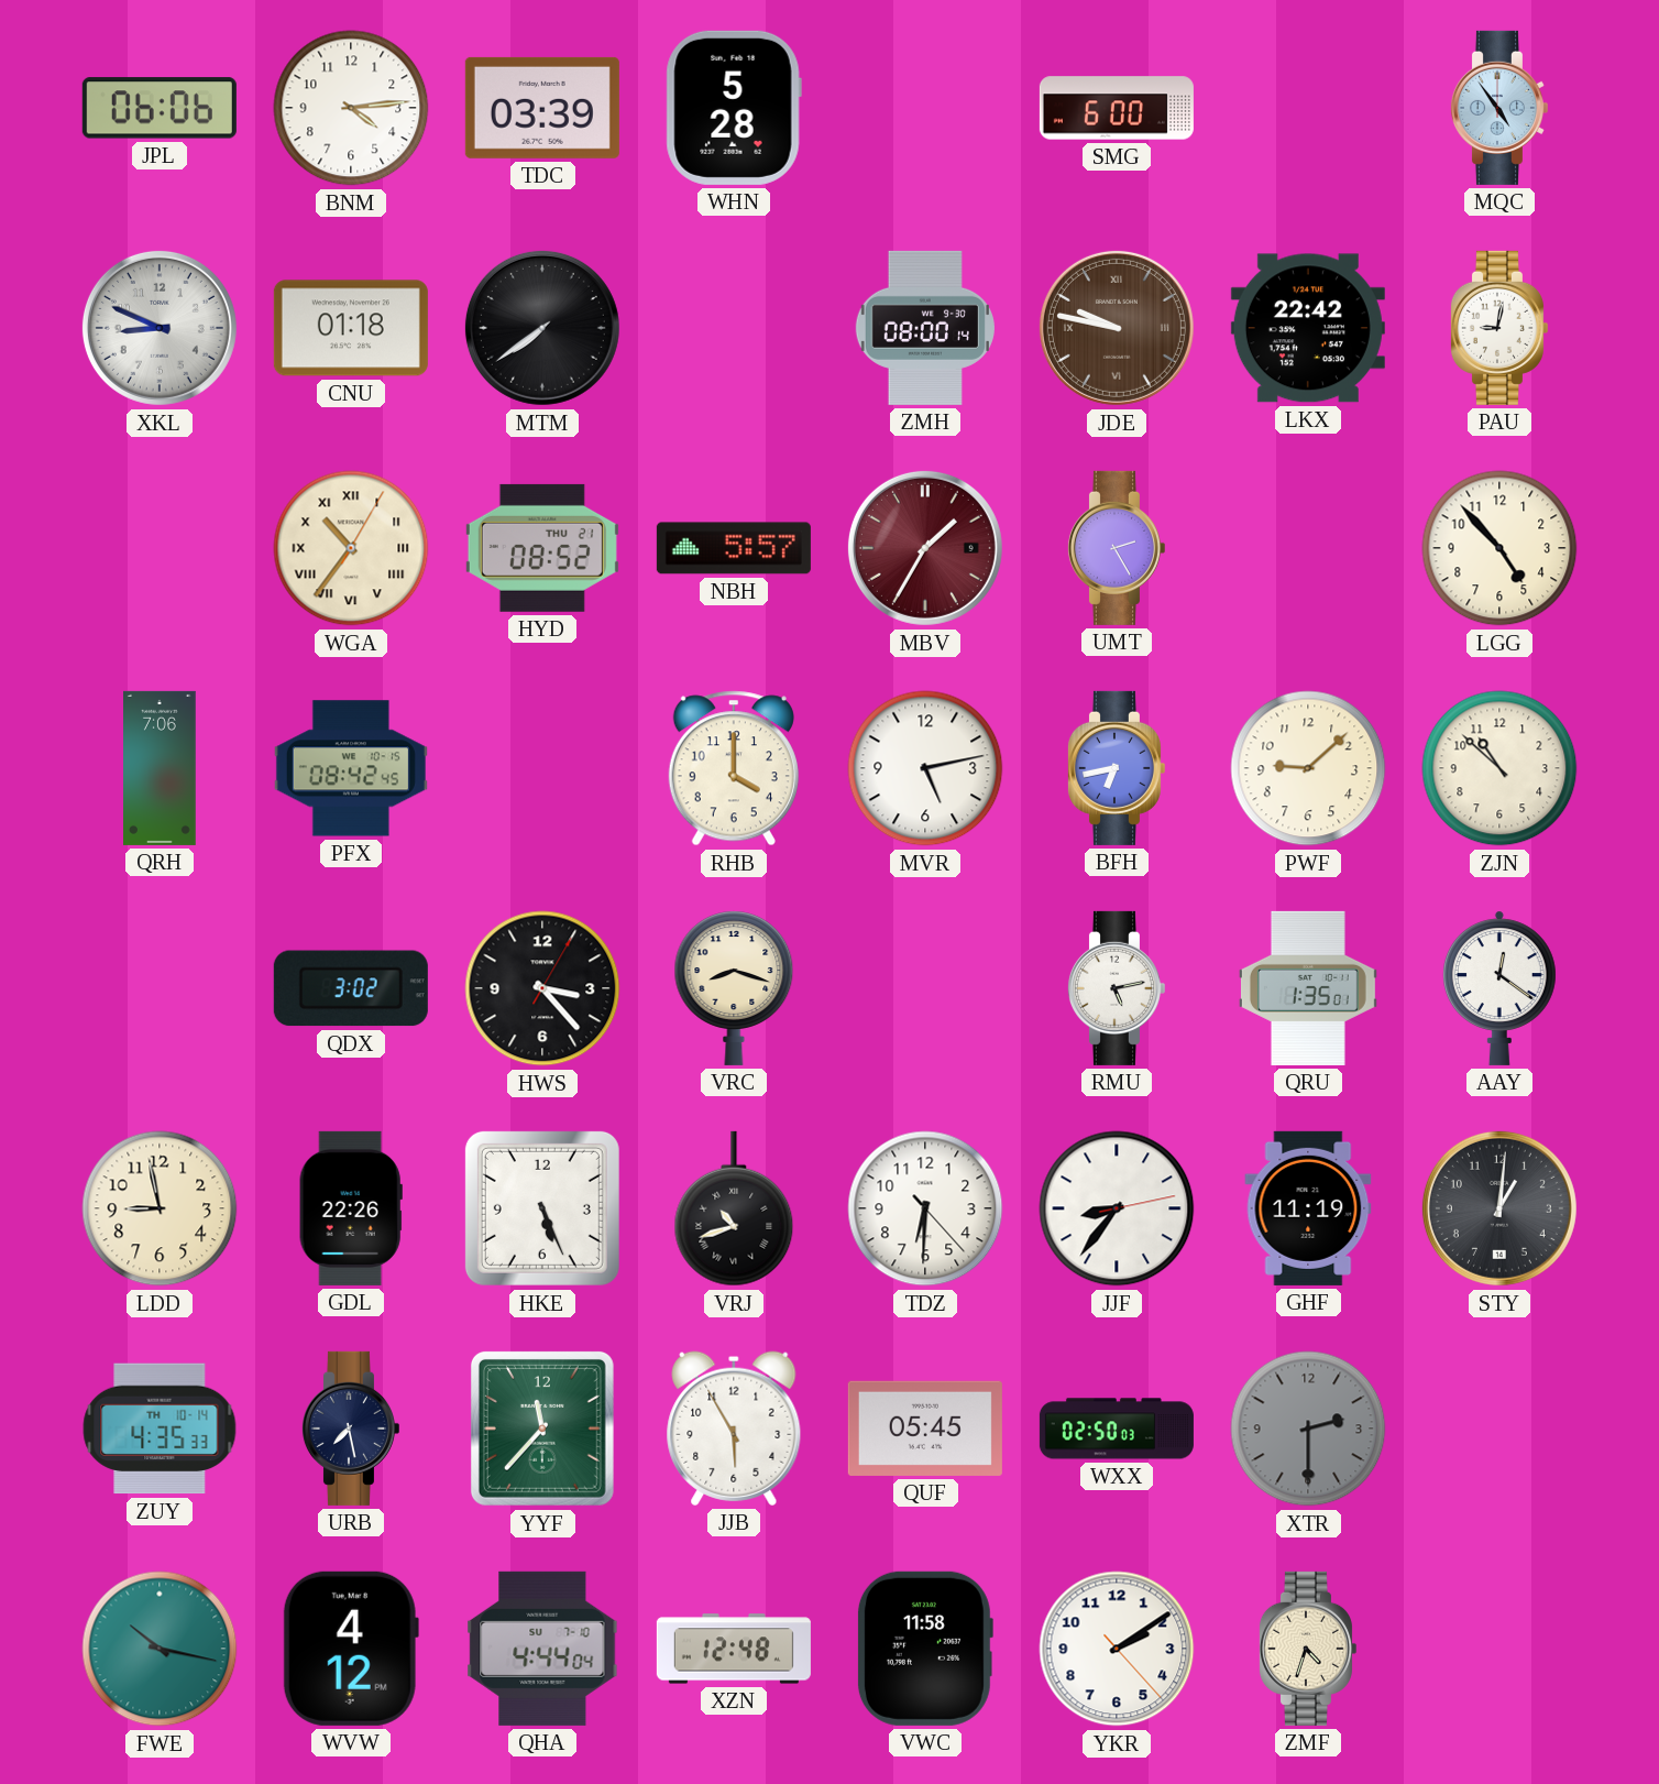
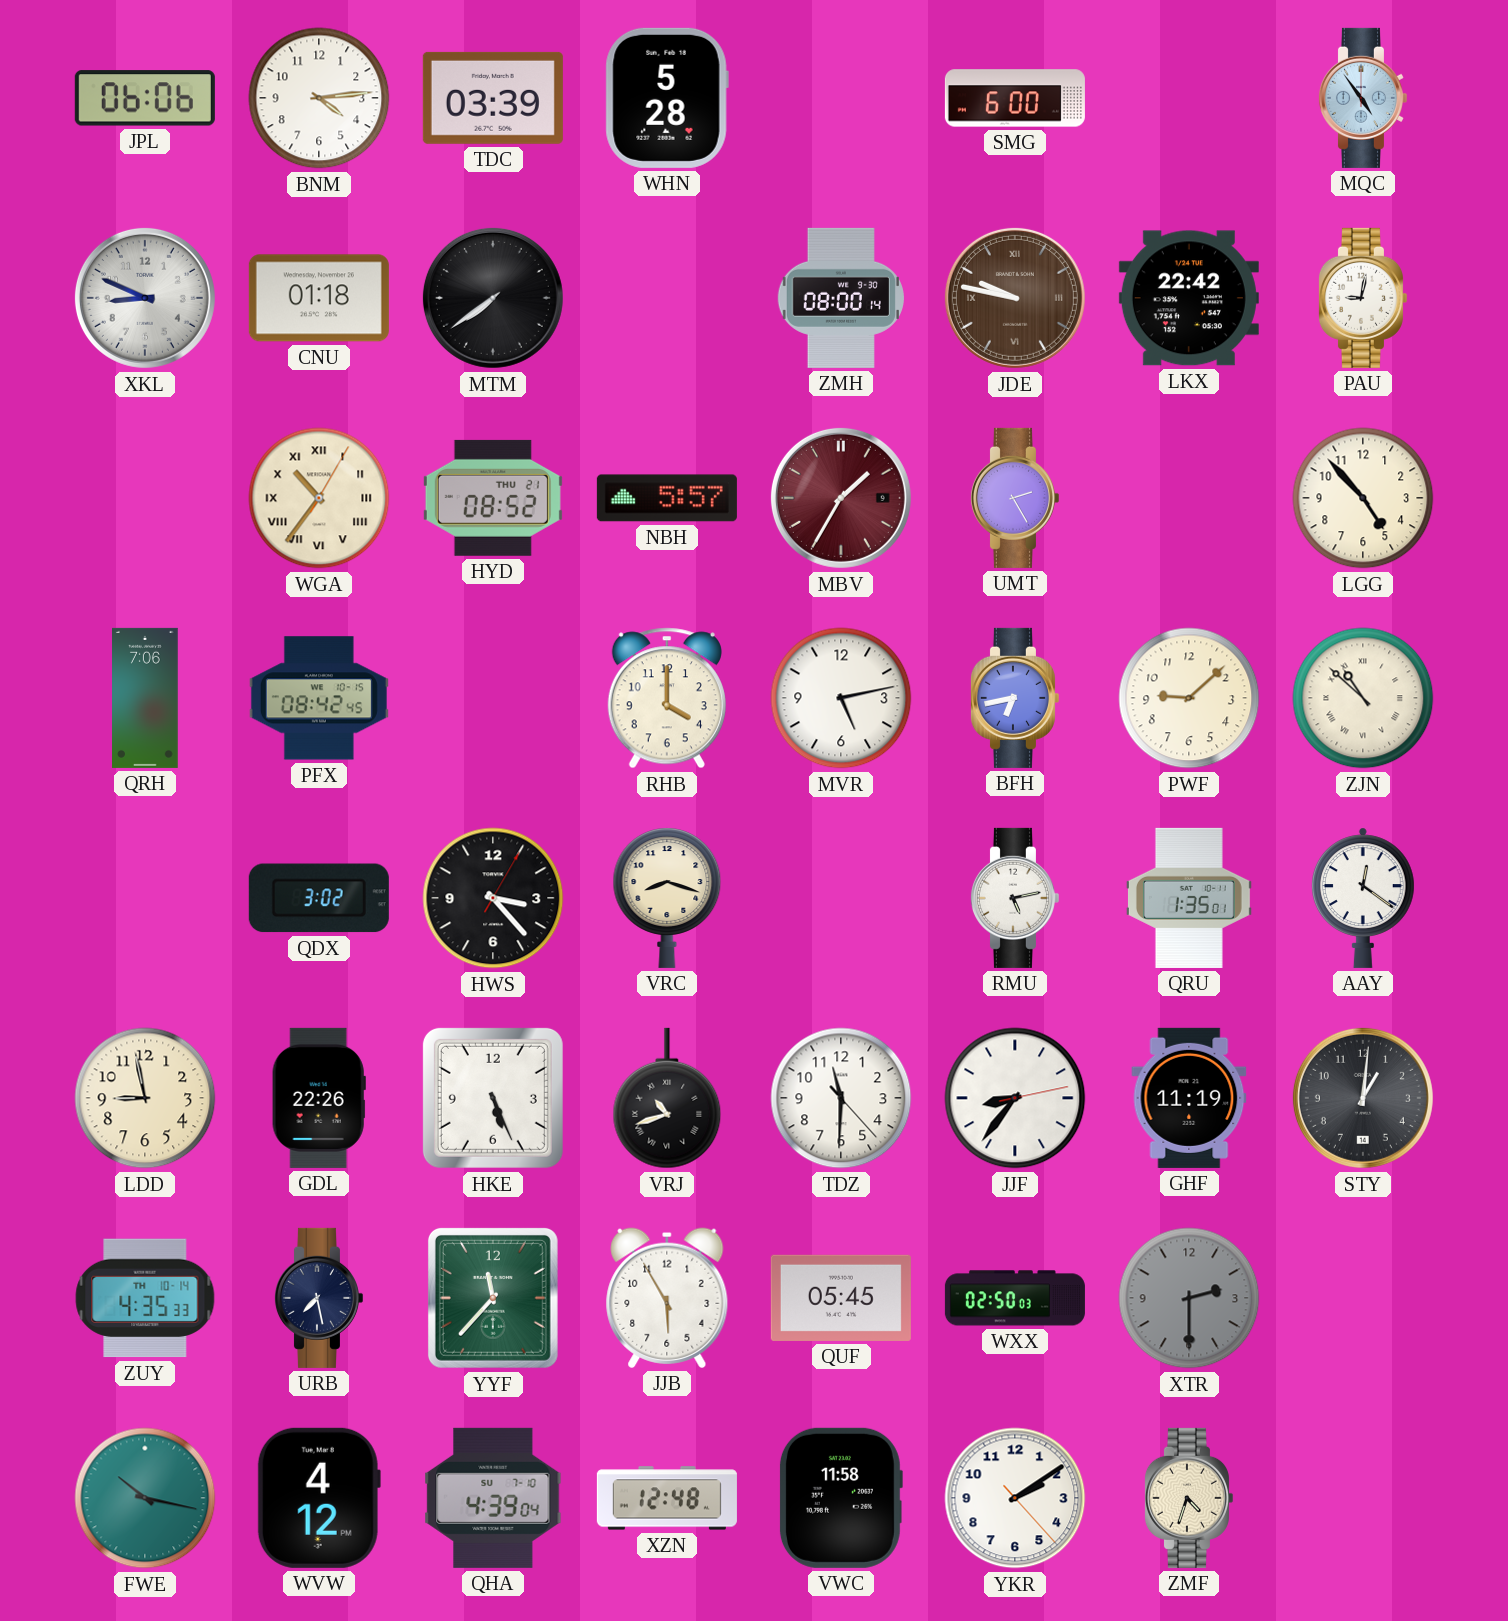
ZJN numerals: Arabic -> Roman (1363, 698)
TDZ: 6:30 -> 11:30 (841, 1098)
QHA: 4:44 -> 4:39 (493, 1498)
